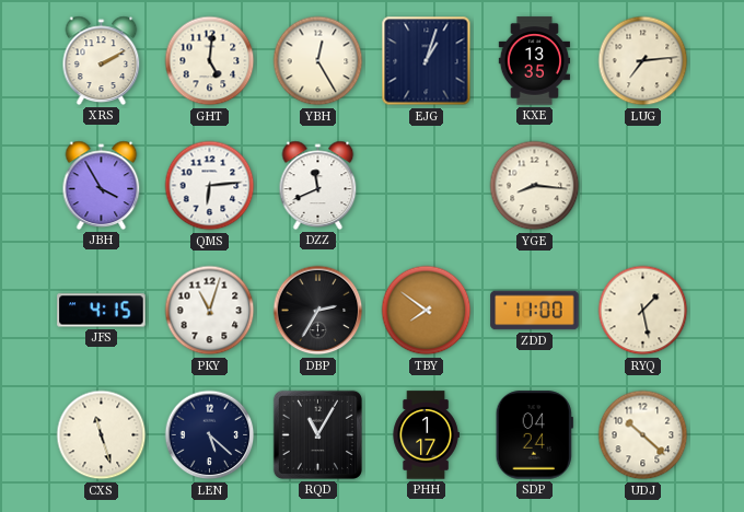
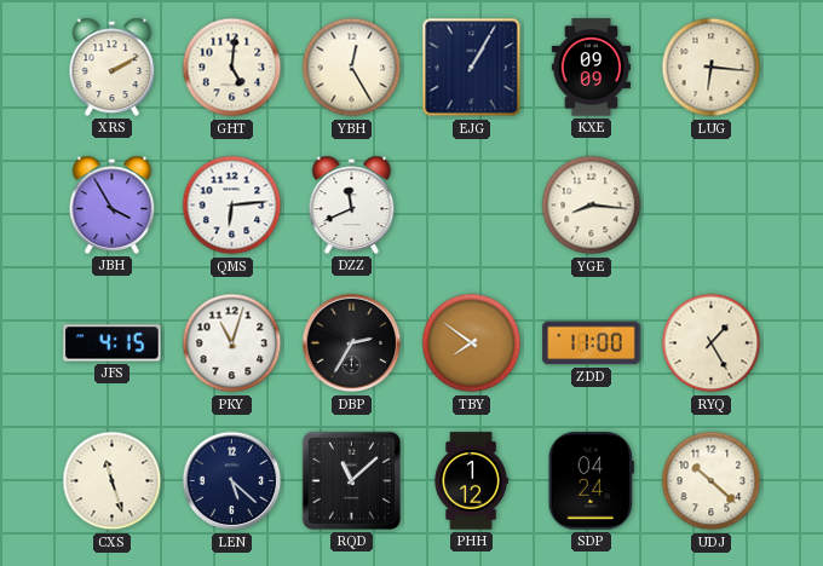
EJG: 1:03 -> 1:05 (472, 68)
KXE: 13:35 -> 09:09 (591, 68)
LUG: 7:14 -> 6:16 (712, 68)
RYQ: 1:28 -> 1:25 (712, 343)
RQD: 11:05 -> 11:08 (351, 480)
PHH: 1:17 -> 1:12 (471, 481)
